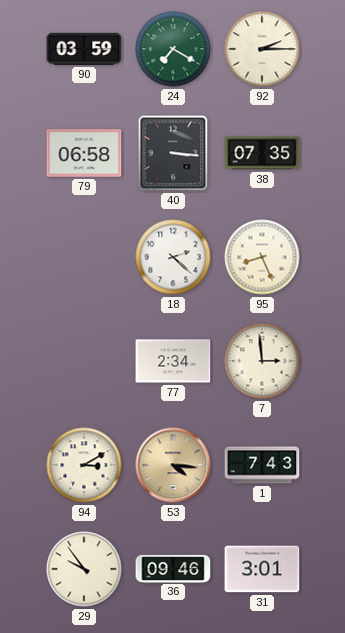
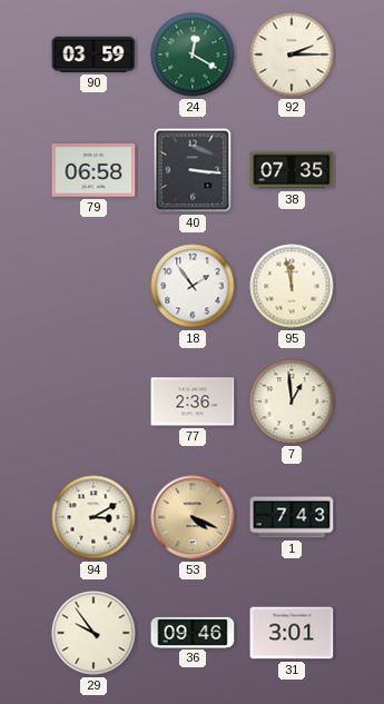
24: 7:20 -> 12:20 (193, 54)
18: 2:22 -> 1:54 (193, 286)
95: 8:26 -> 11:58 (292, 286)
77: 2:34 -> 2:36 (193, 401)
7: 2:59 -> 12:59 (292, 401)
53: 4:16 -> 4:19 (193, 517)
